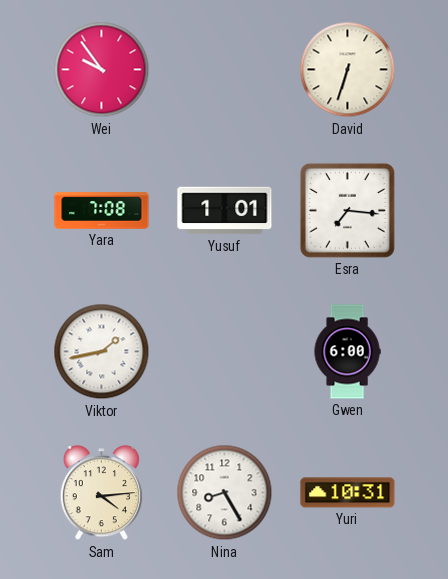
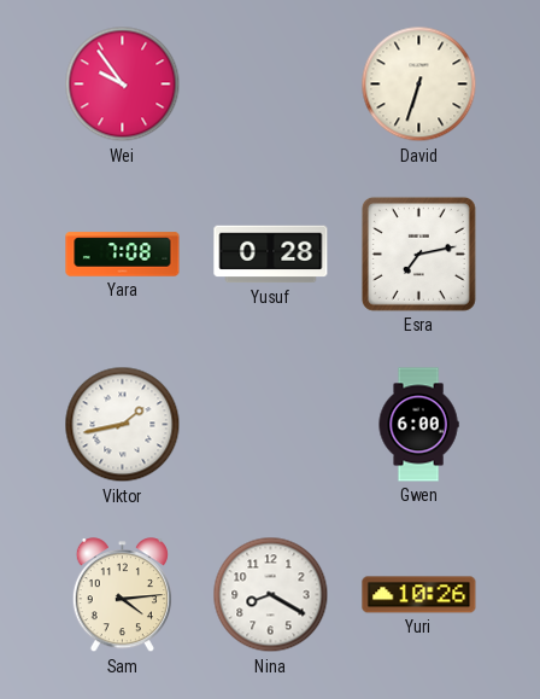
Yusuf: 1:01 -> 0:28 (271, 255)
Esra: 7:16 -> 7:13 (418, 254)
Nina: 8:25 -> 8:20 (271, 595)
Yuri: 10:31 -> 10:26 (419, 595)
